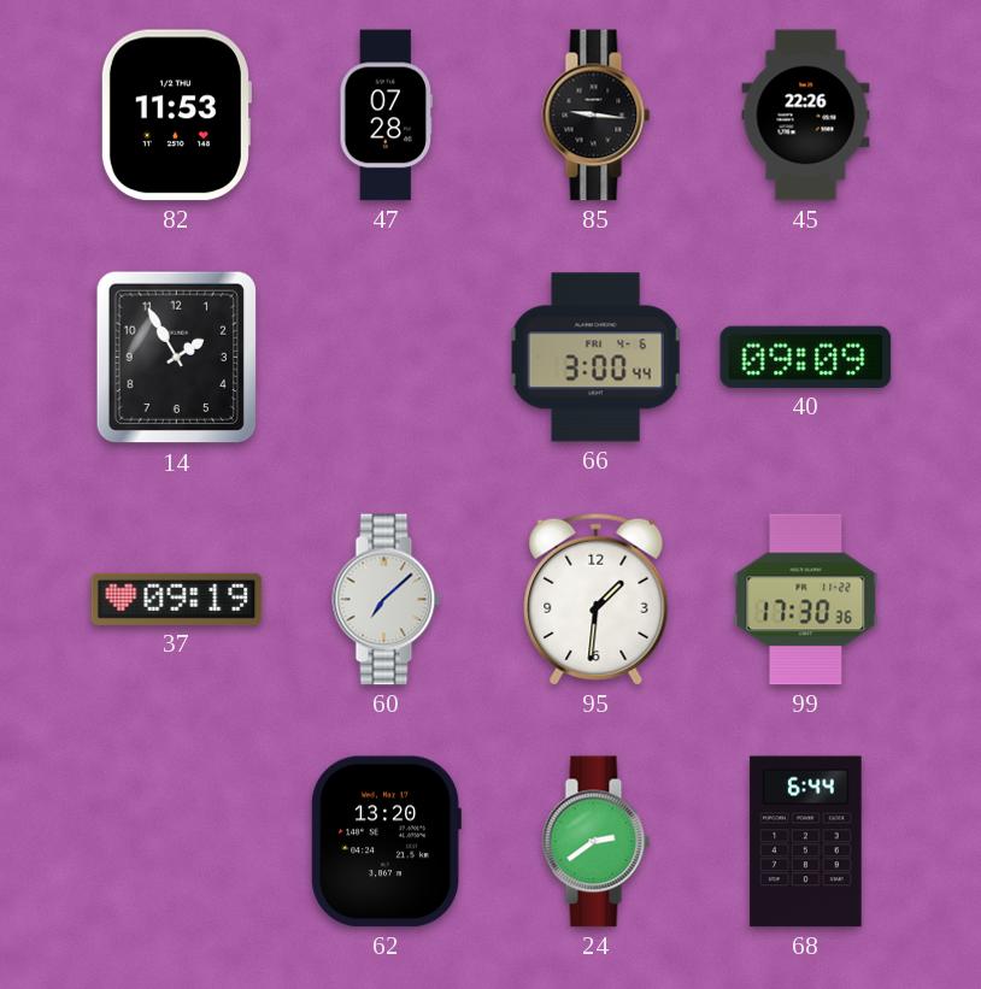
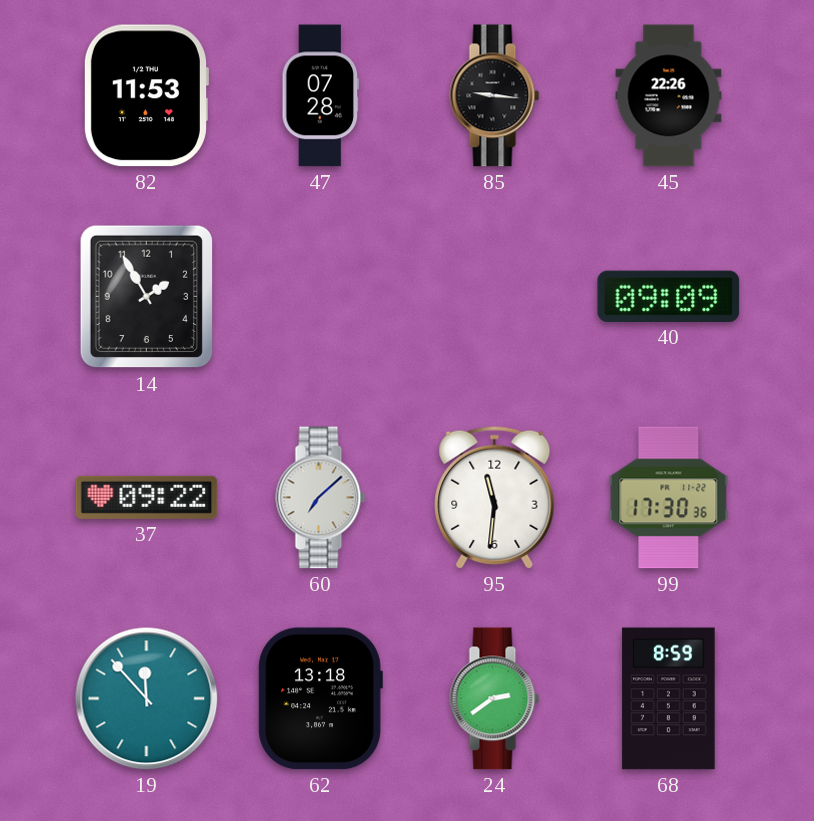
66: 3:00 -> none (595, 358)
37: 09:19 -> 09:22 (147, 497)
95: 1:31 -> 11:31 (495, 497)
19: none -> 11:53 (147, 699)
62: 13:20 -> 13:18 (320, 699)
68: 6:44 -> 8:59 (669, 699)
